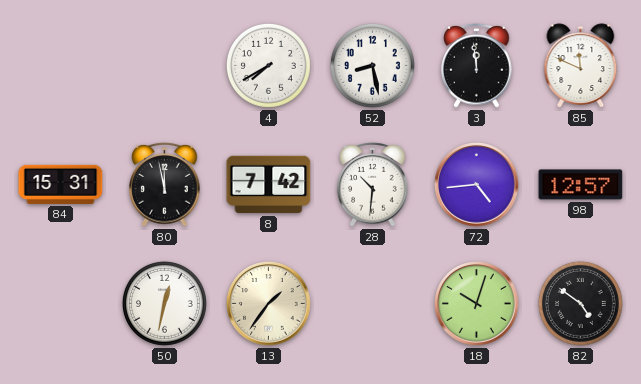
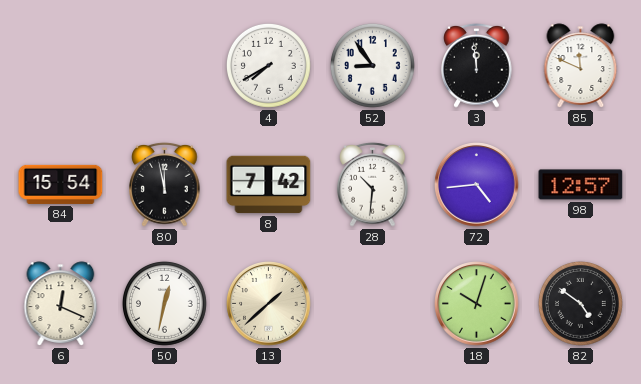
52: 8:28 -> 8:54 (372, 65)
84: 15:31 -> 15:54 (61, 184)
6: none -> 12:19 (61, 304)
13: 1:36 -> 1:38 (269, 304)
